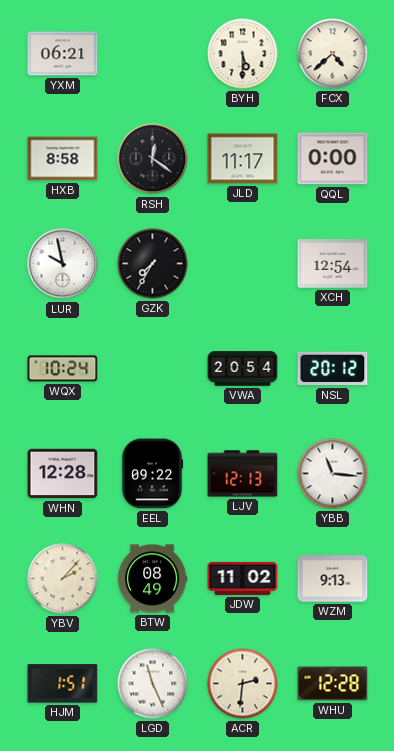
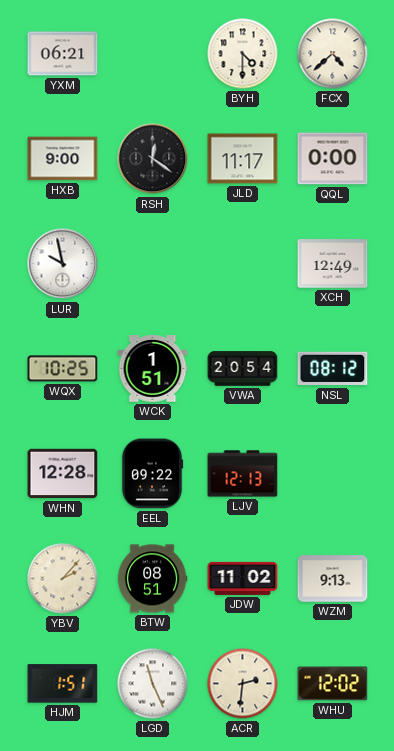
BYH: 5:30 -> 4:30 (243, 54)
HXB: 8:58 -> 9:00 (63, 159)
GZK: 7:35 -> none (153, 264)
XCH: 12:54 -> 12:49 (333, 264)
WQX: 10:24 -> 10:25 (63, 369)
WCK: none -> 1:51 (153, 369)
NSL: 20:12 -> 08:12 (333, 369)
YBB: 11:16 -> none (333, 474)
BTW: 08:49 -> 08:51 (152, 579)
WHU: 12:28 -> 12:02 (333, 684)
